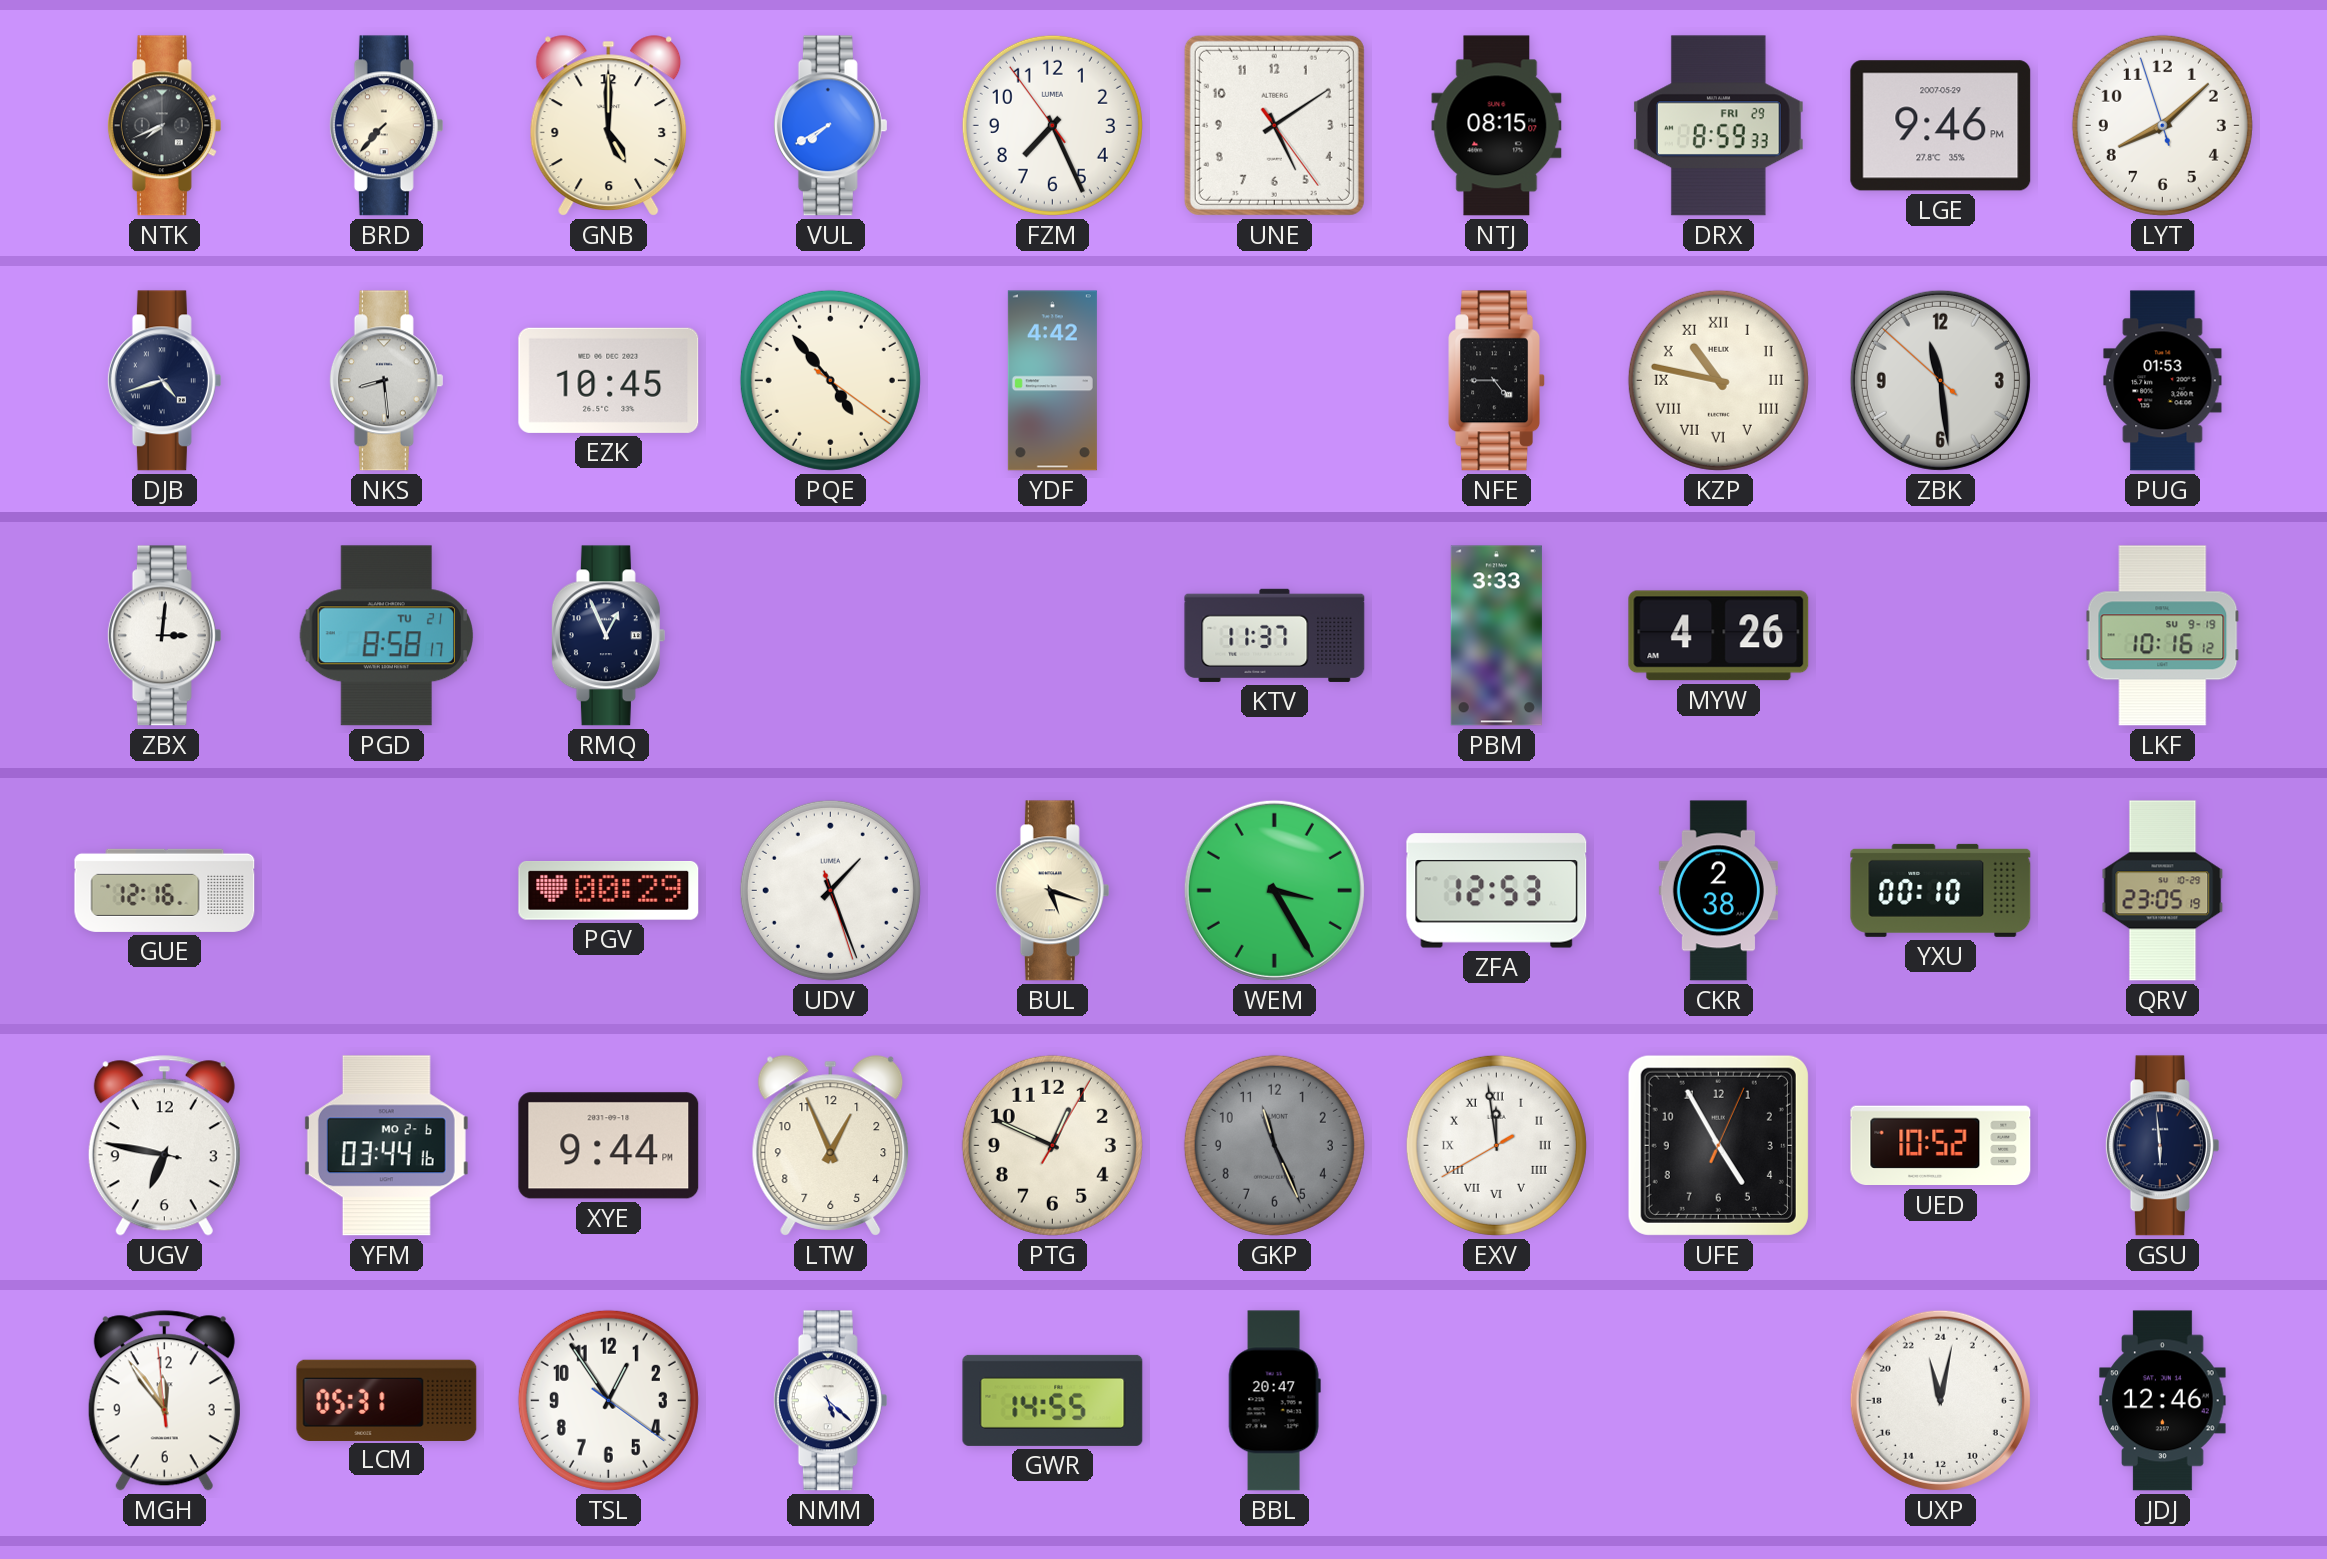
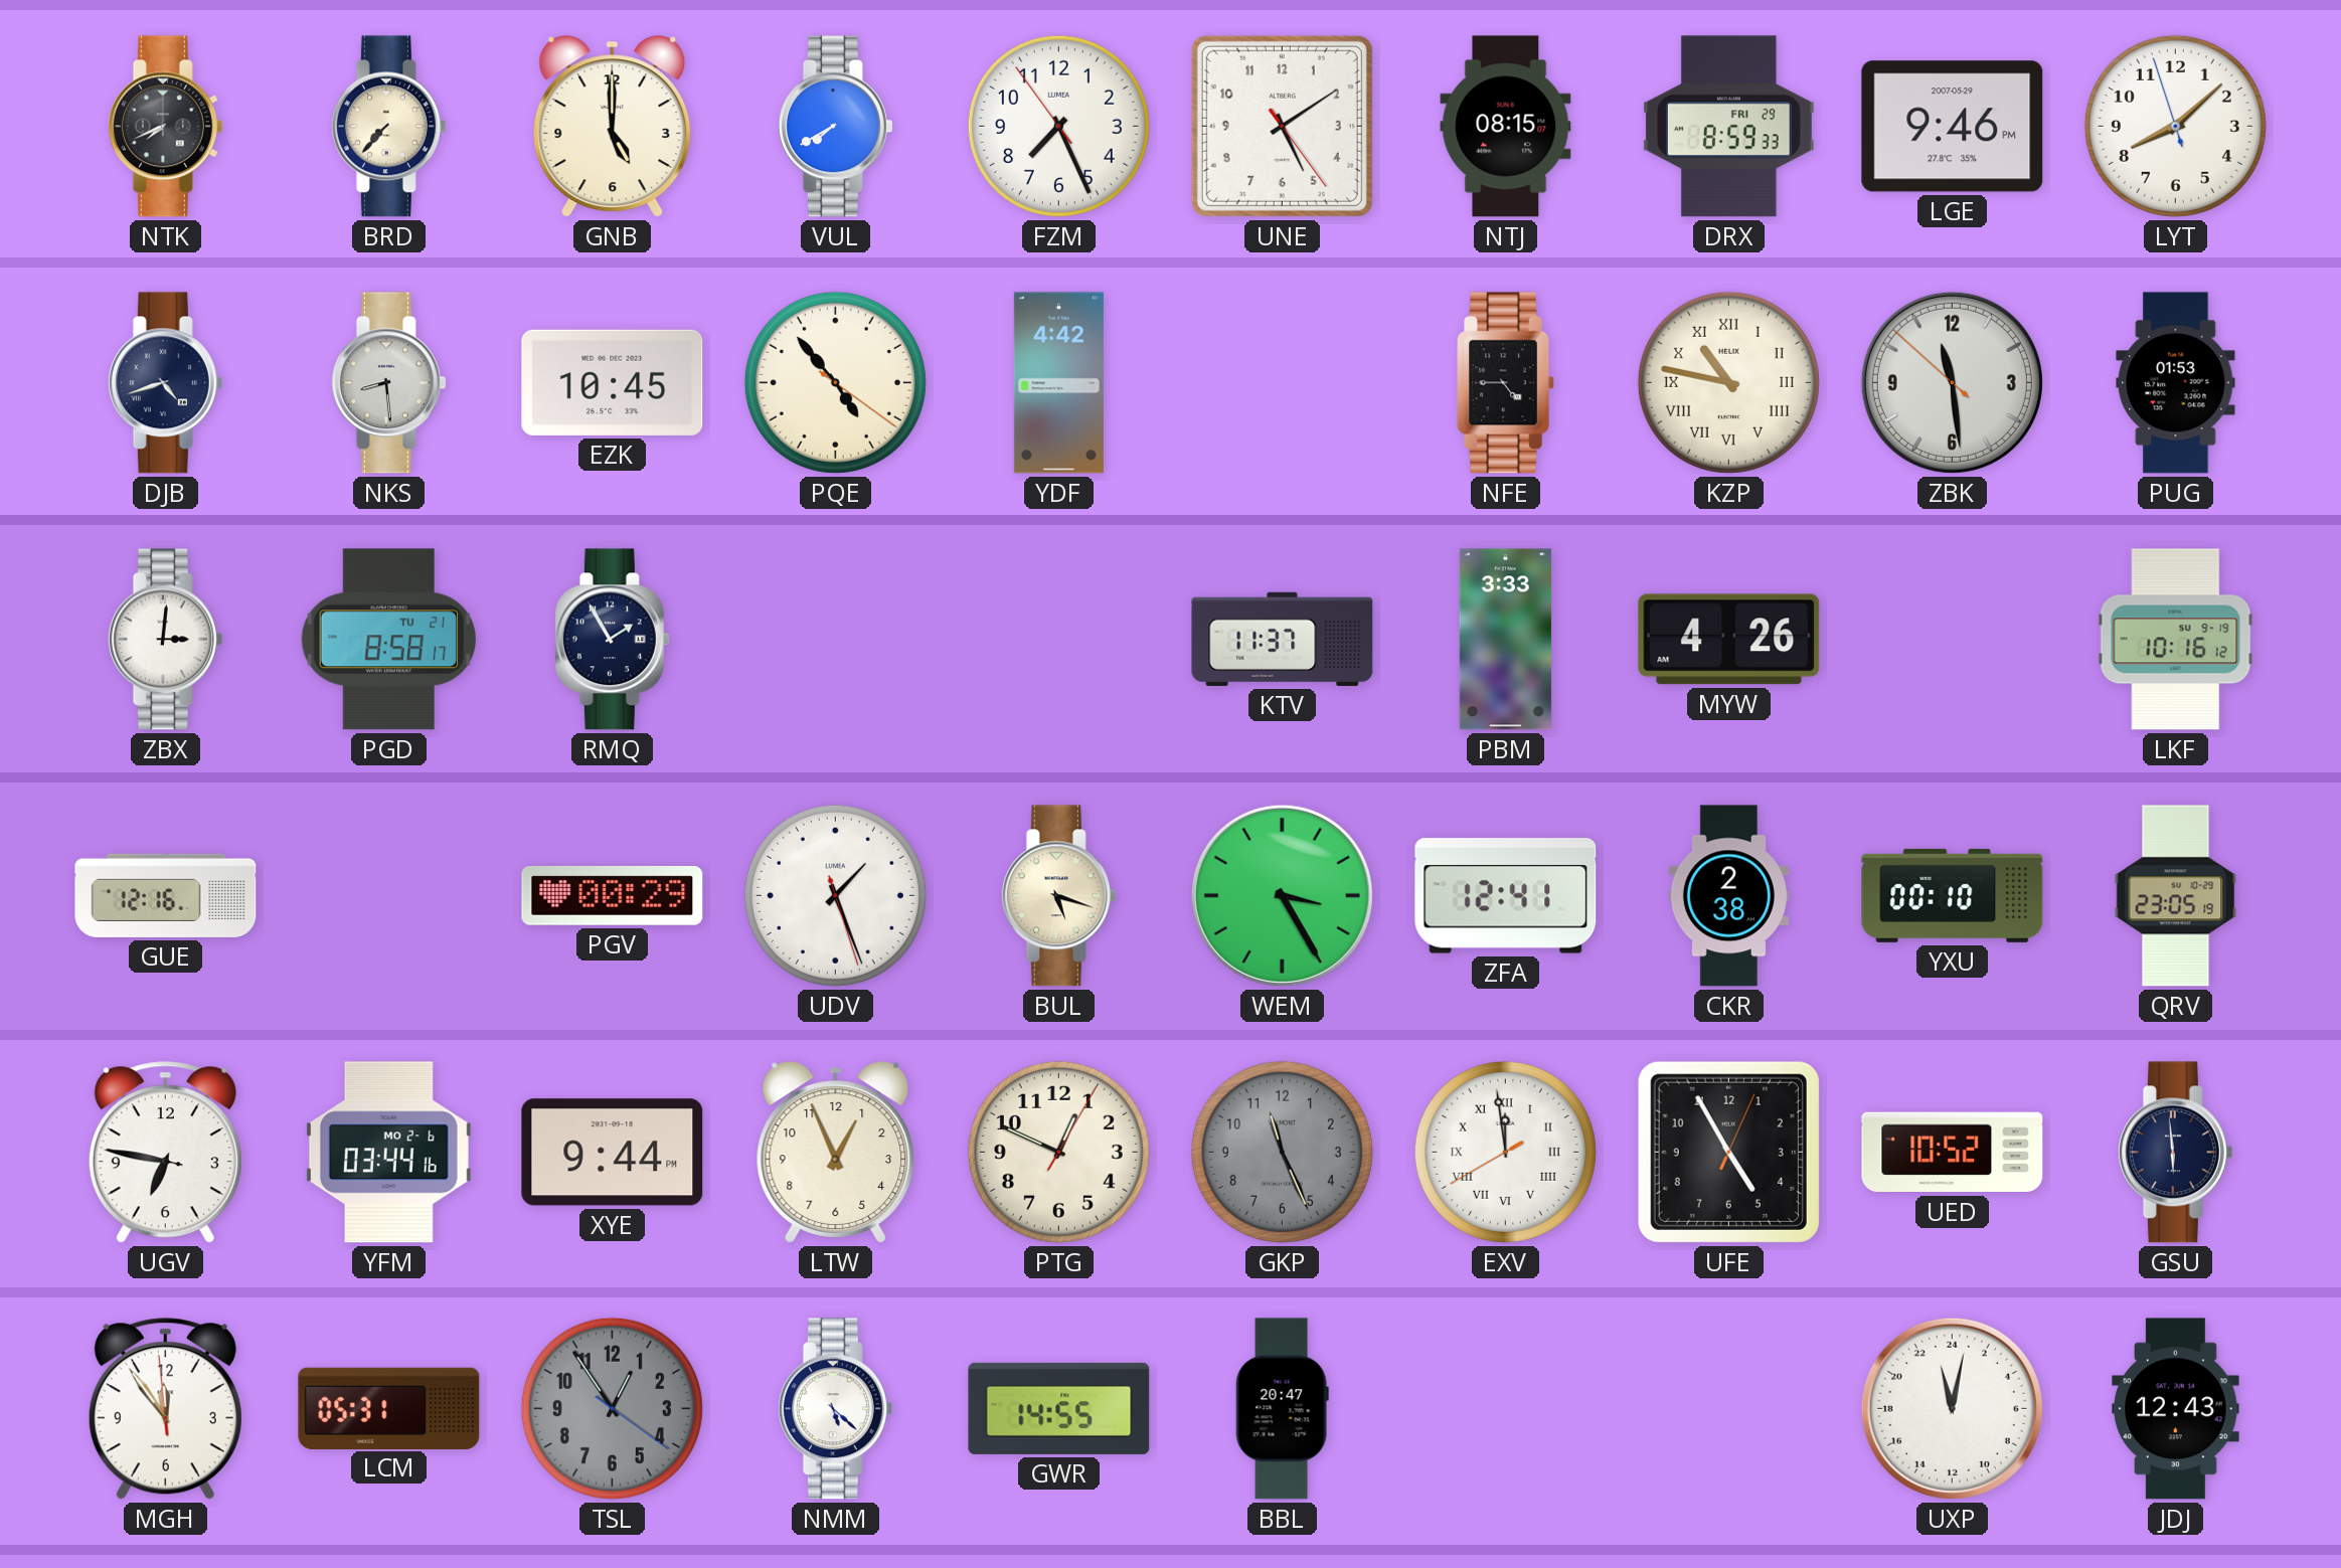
RMQ: 12:56 -> 1:55 (612, 640)
ZFA: 12:53 -> 12:41 (1506, 896)
TSL dial: white -> grey (612, 1408)
JDJ: 12:46 -> 12:43 (2176, 1409)
